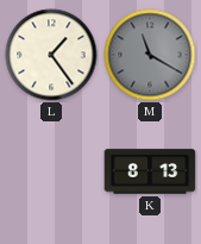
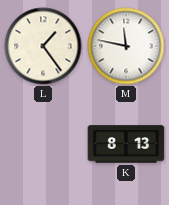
M: 11:20 -> 11:47 (126, 46)
M dial: grey -> white (126, 46)
